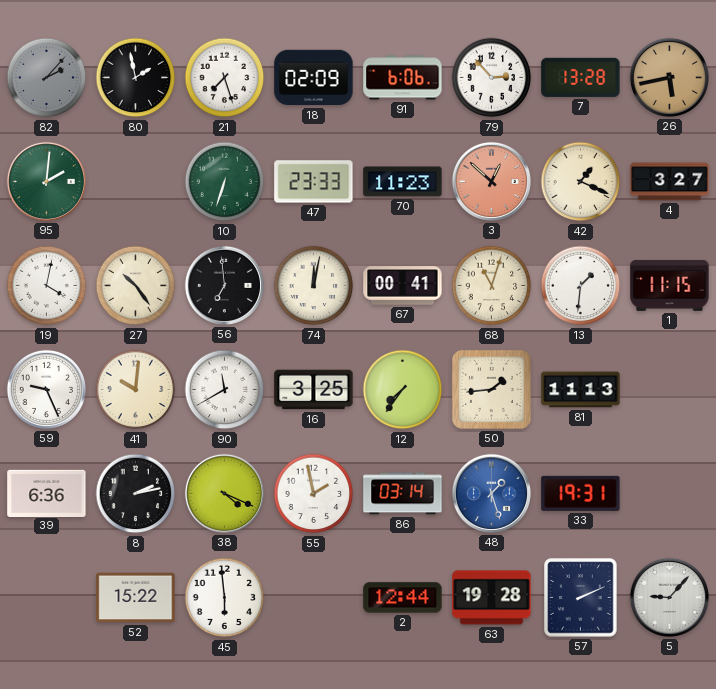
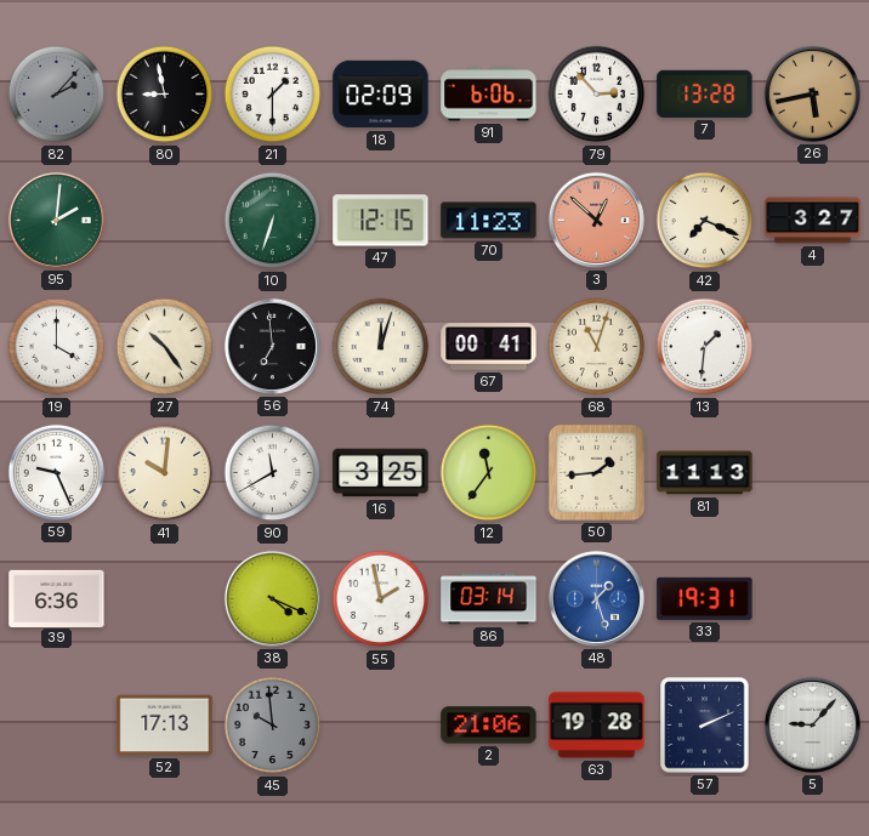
80: 1:58 -> 8:58 (165, 95)
21: 7:27 -> 1:30 (273, 95)
47: 23:33 -> 12:15 (381, 221)
42: 1:19 -> 7:19 (705, 221)
19: 4:02 -> 4:00 (57, 347)
74: 12:02 -> 12:03 (381, 347)
1: 11:15 -> none (670, 285)
12: 7:36 -> 11:36 (489, 473)
8: 2:13 -> none (136, 494)
52: 15:22 -> 17:13 (165, 726)
45: 5:59 -> 9:59 (273, 726)
45 dial: white -> grey (273, 726)
2: 12:44 -> 21:06 (489, 726)
